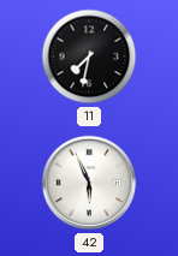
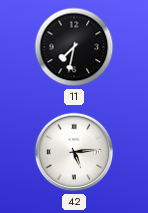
42: 5:56 -> 5:14 (74, 152)
